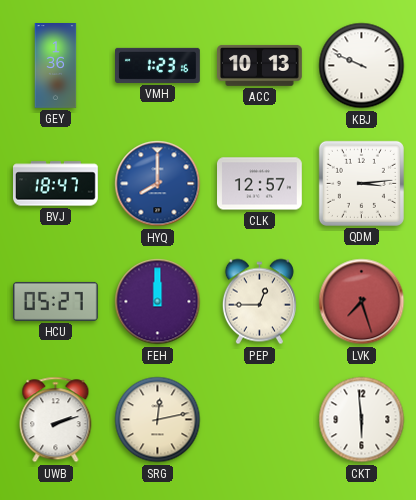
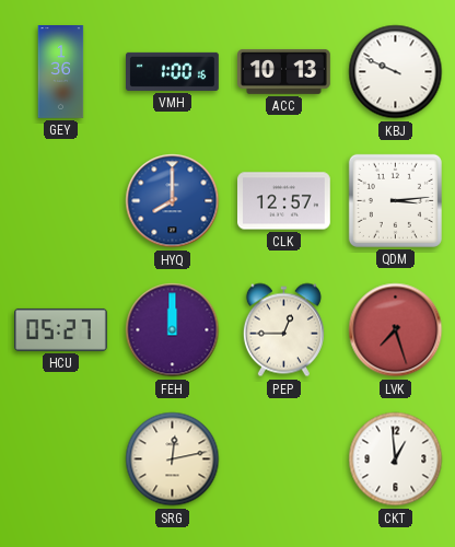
VMH: 1:23 -> 1:00 (173, 71)
BVJ: 18:47 -> none (56, 184)
UWB: 2:12 -> none (56, 420)
CKT: 5:59 -> 12:59 (396, 459)
